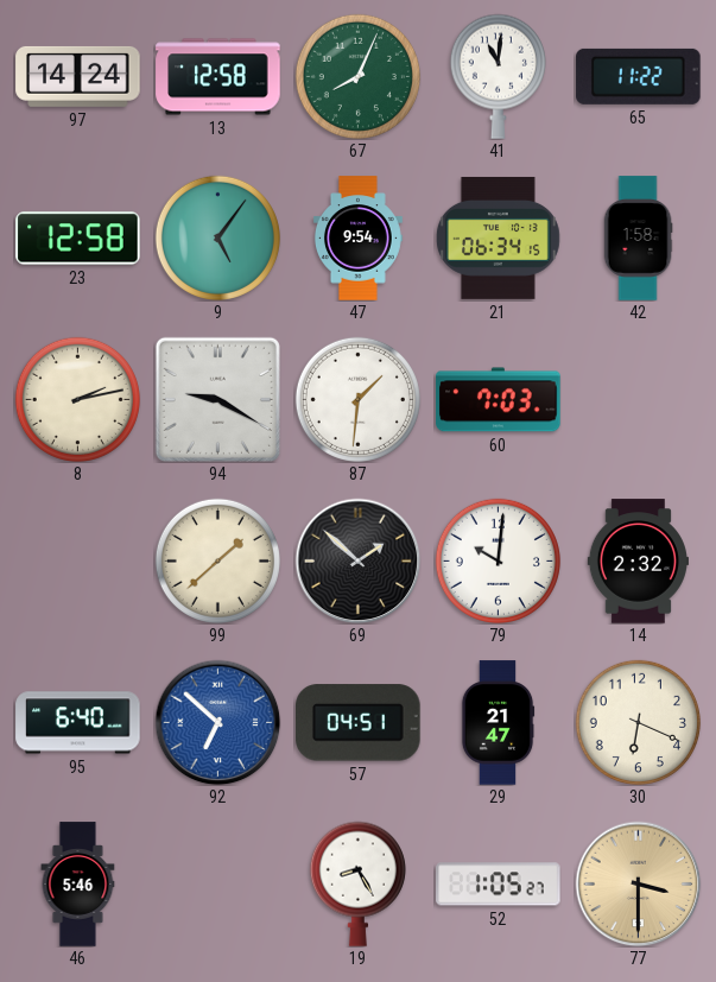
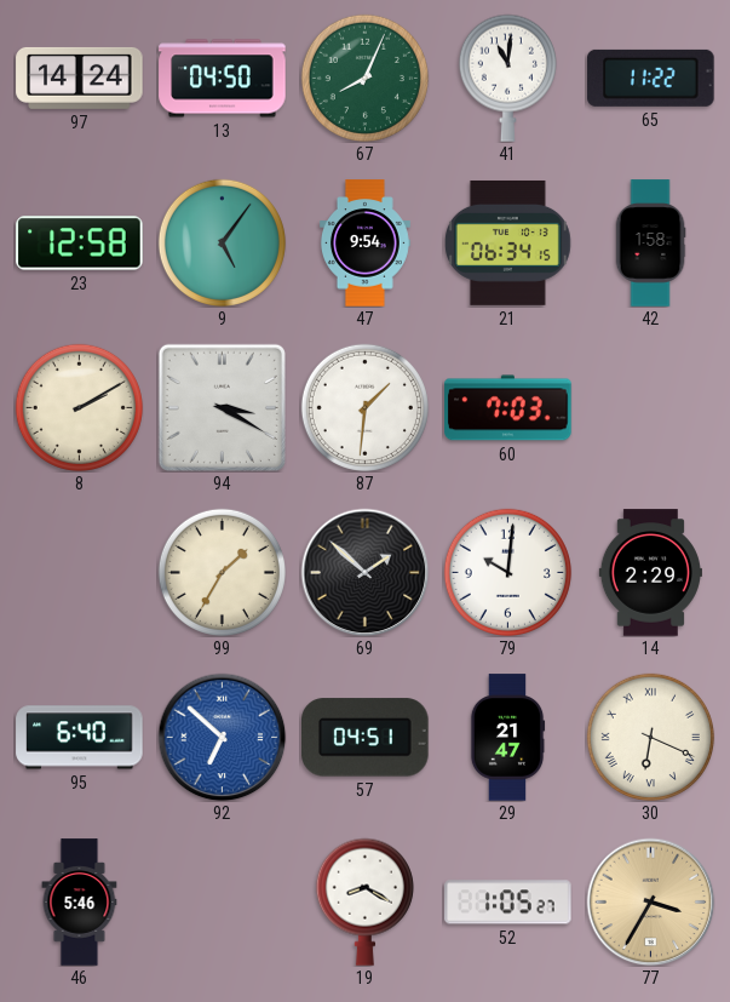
13: 12:58 -> 04:50 (223, 79)
8: 2:13 -> 2:10 (79, 407)
94: 9:20 -> 3:20 (222, 407)
99: 1:38 -> 1:35 (222, 572)
14: 2:32 -> 2:29 (650, 573)
30 numerals: Arabic -> Roman (650, 737)
19: 8:25 -> 8:20 (364, 901)
77: 3:30 -> 3:35 (650, 901)
